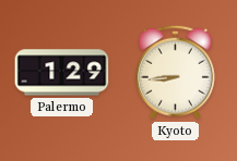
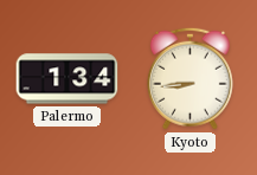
Palermo: 1:29 -> 1:34 (68, 79)
